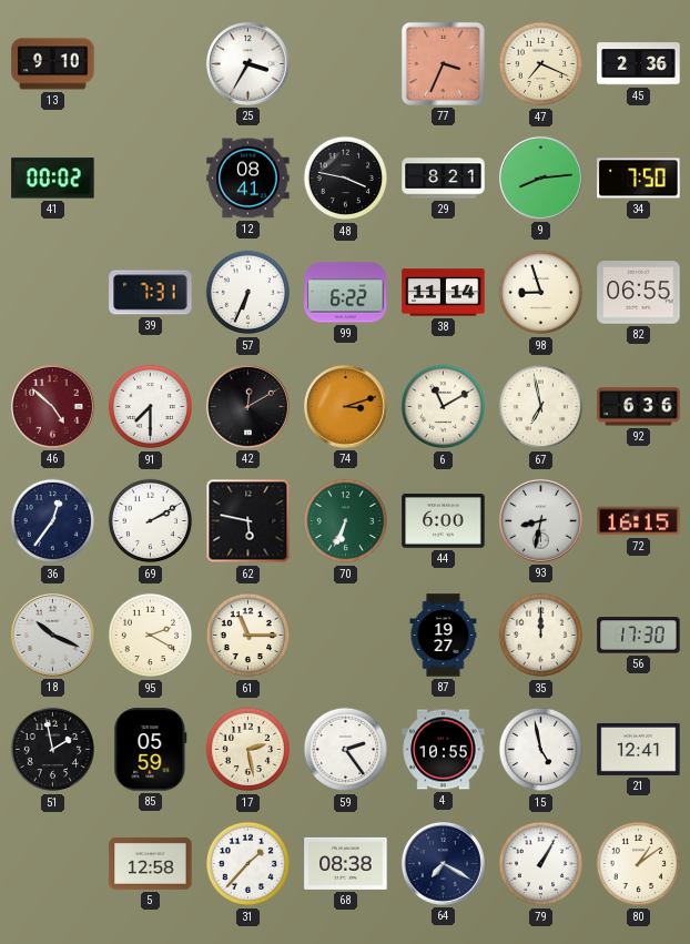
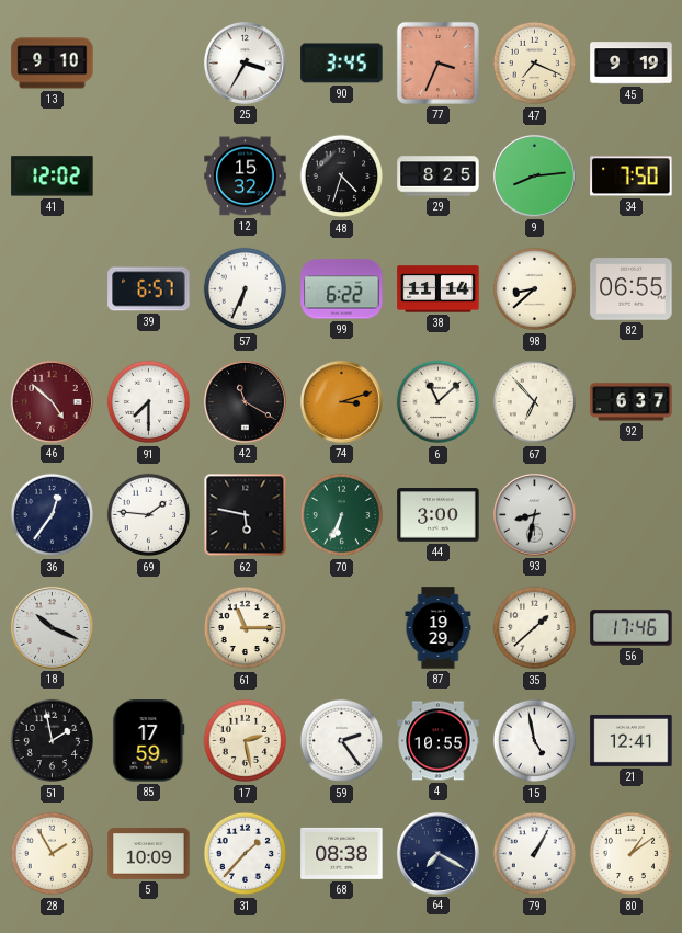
90: none -> 3:45 (342, 64)
45: 2:36 -> 9:19 (632, 64)
41: 00:02 -> 12:02 (53, 177)
12: 08:41 -> 15:32 (246, 177)
48: 3:47 -> 4:33 (342, 177)
29: 8:21 -> 8:25 (439, 177)
39: 7:31 -> 6:57 (149, 289)
98: 8:57 -> 8:38 (535, 289)
42: 12:10 -> 11:20 (245, 401)
6: 11:10 -> 11:08 (439, 402)
67: 6:58 -> 6:53 (535, 402)
92: 6:36 -> 6:37 (632, 402)
69: 2:10 -> 1:46 (149, 515)
44: 6:00 -> 3:00 (439, 515)
72: 16:15 -> none (639, 521)
95: 2:20 -> none (151, 636)
87: 19:27 -> 19:29 (439, 628)
35: 12:00 -> 1:38 (535, 628)
56: 17:30 -> 17:46 (632, 628)
85: 05:59 -> 17:59 (149, 741)
28: none -> 1:55 (53, 854)
5: 12:58 -> 10:09 (149, 853)
